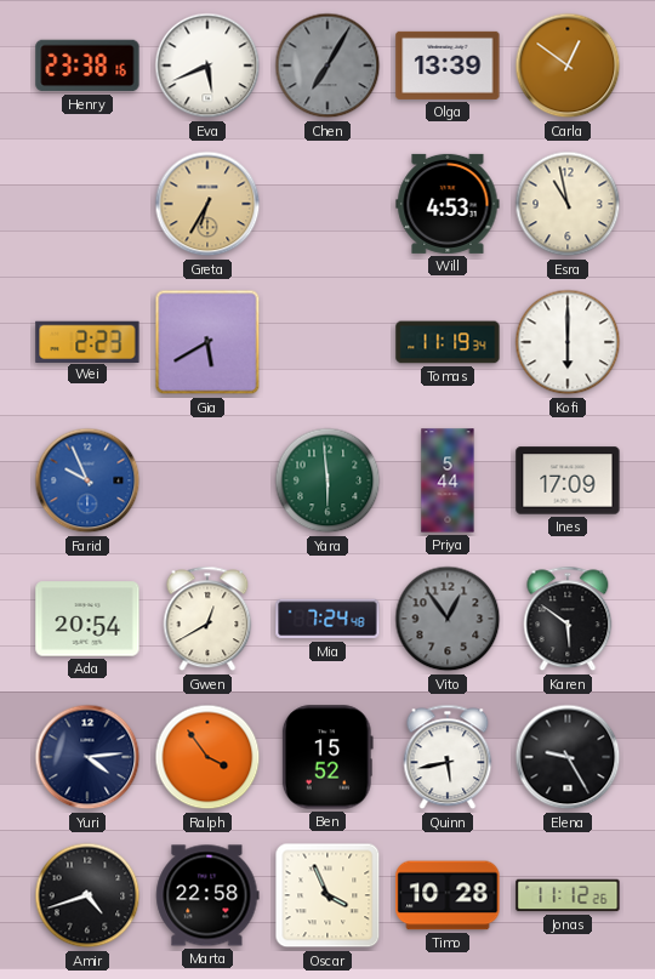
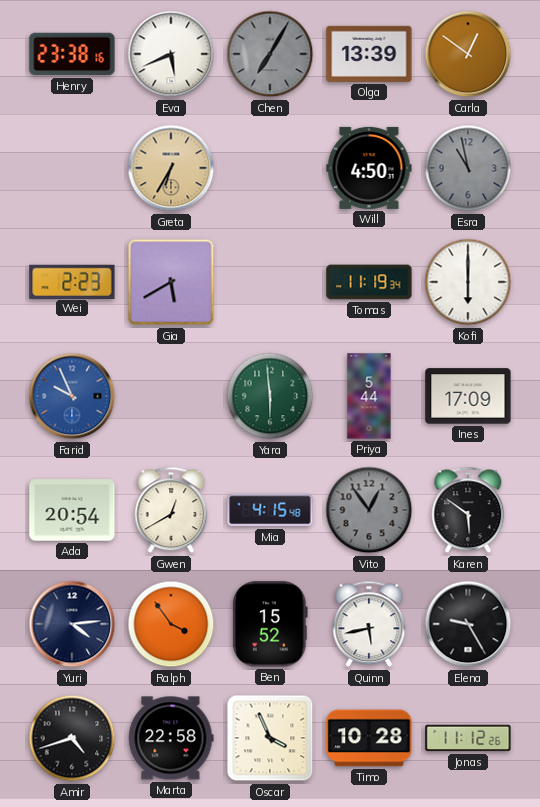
Will: 4:53 -> 4:50 (369, 168)
Esra dial: cream -> grey (468, 168)
Mia: 7:24 -> 4:15 (270, 510)
